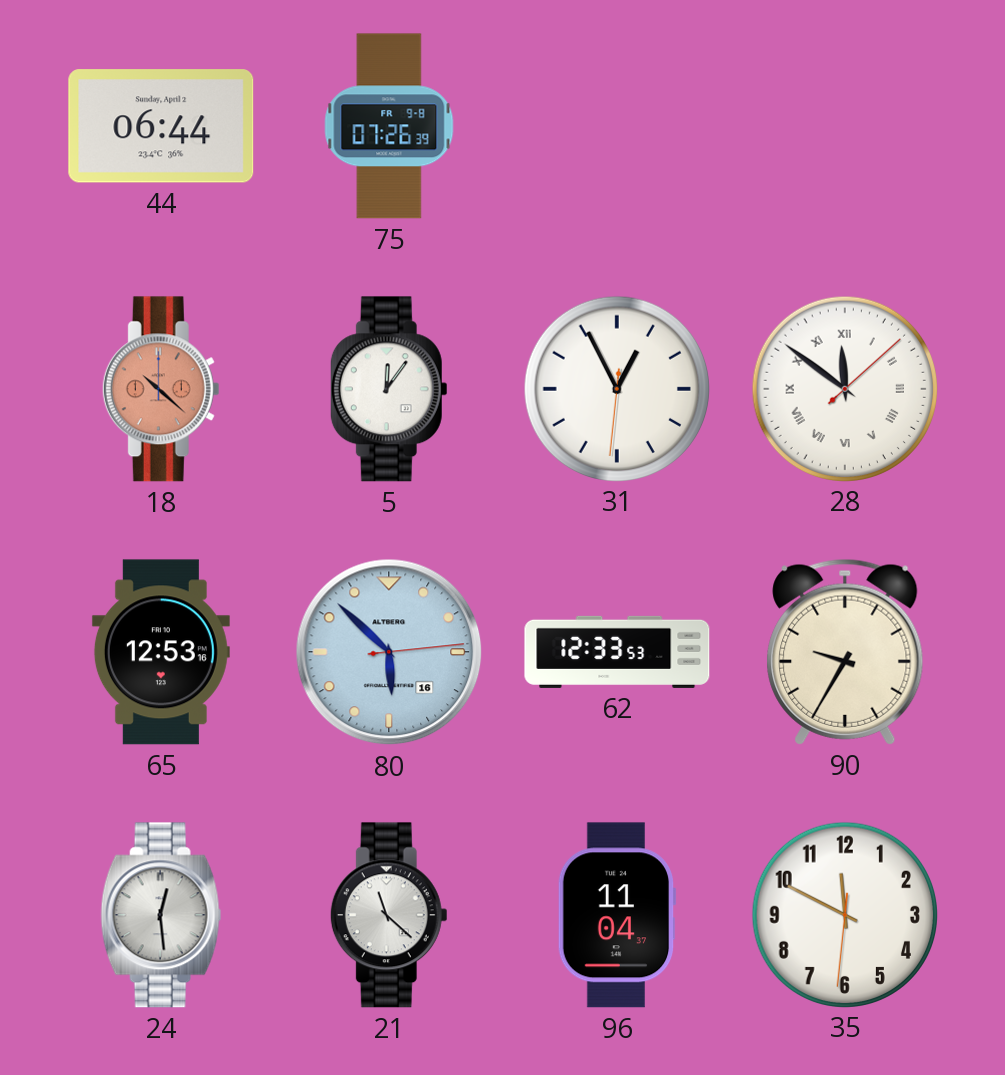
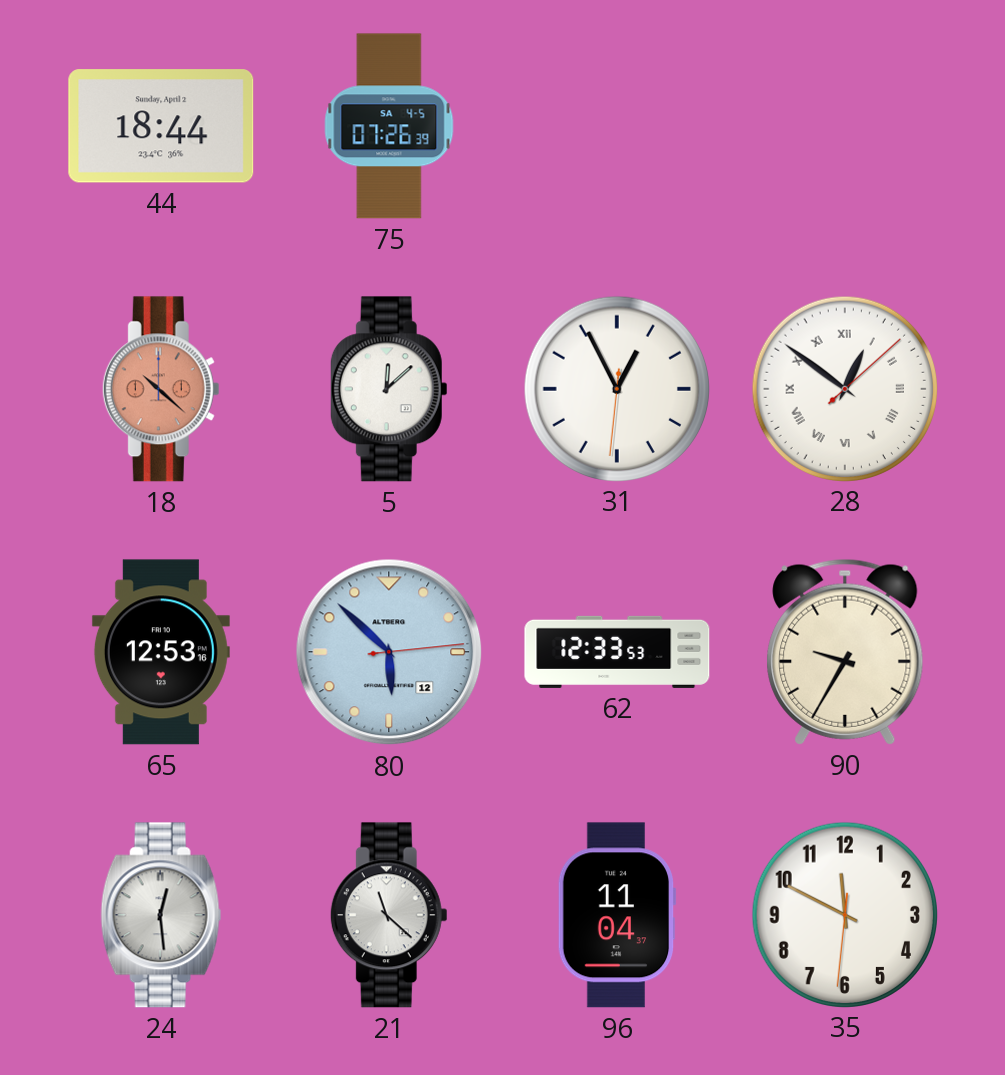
44: 06:44 -> 18:44 (161, 126)
75 date: FR 9-8 -> SA 4-5 (389, 126)
5: 12:06 -> 12:08 (389, 389)
28: 11:51 -> 12:51 (844, 388)
80 date: 16 -> 12 (389, 652)
